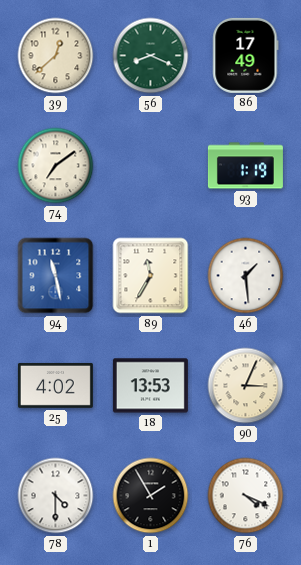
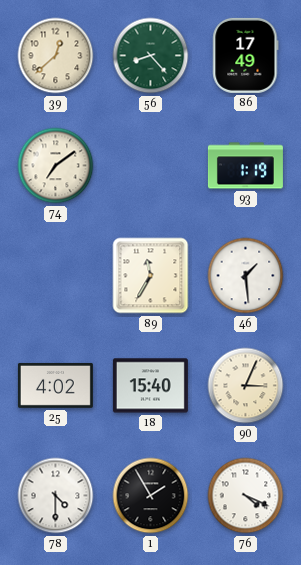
56: 8:19 -> 8:23 (151, 56)
94: 11:28 -> none (56, 276)
18: 13:53 -> 15:40 (150, 386)
